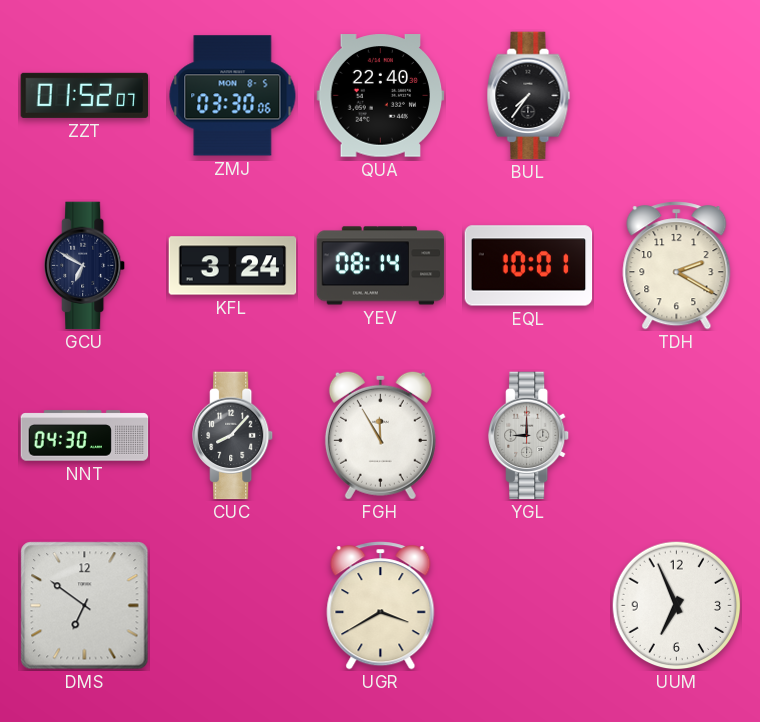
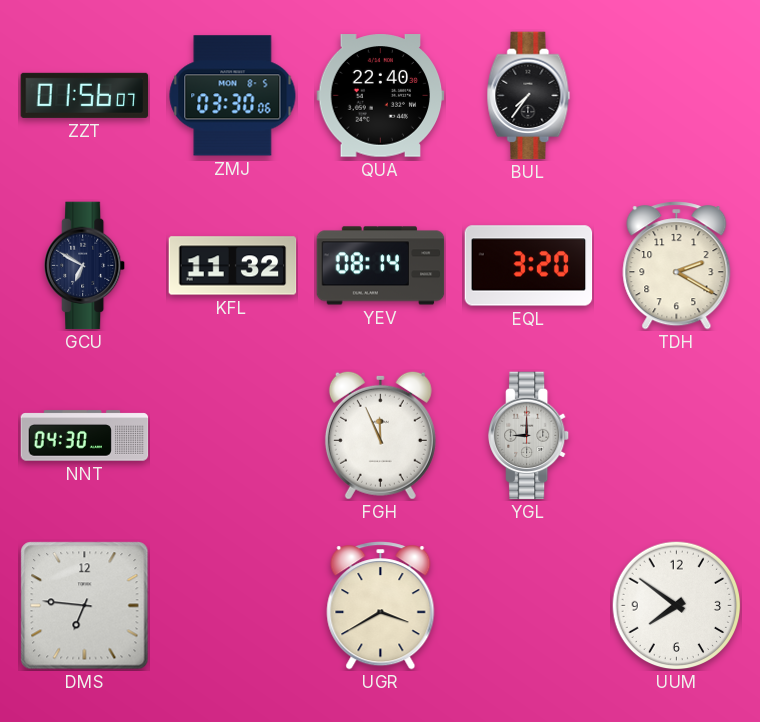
ZZT: 01:52 -> 01:56 (85, 95)
KFL: 3:24 -> 11:32 (233, 266)
EQL: 10:01 -> 3:20 (529, 266)
CUC: 8:07 -> none (234, 436)
FGH: 11:55 -> 11:56 (380, 435)
DMS: 6:51 -> 6:46 (85, 606)
UUM: 6:56 -> 7:51 (676, 605)
